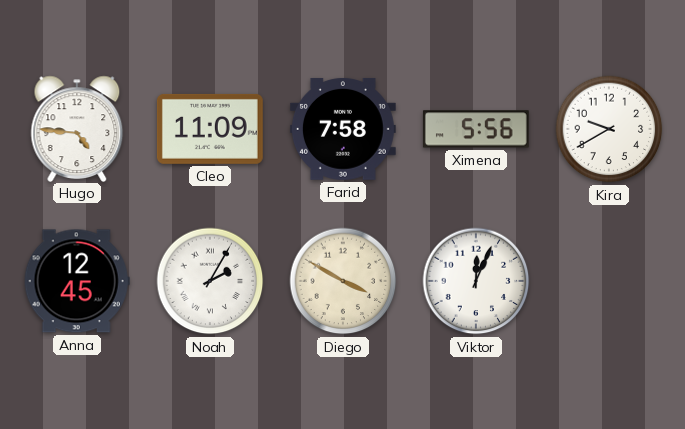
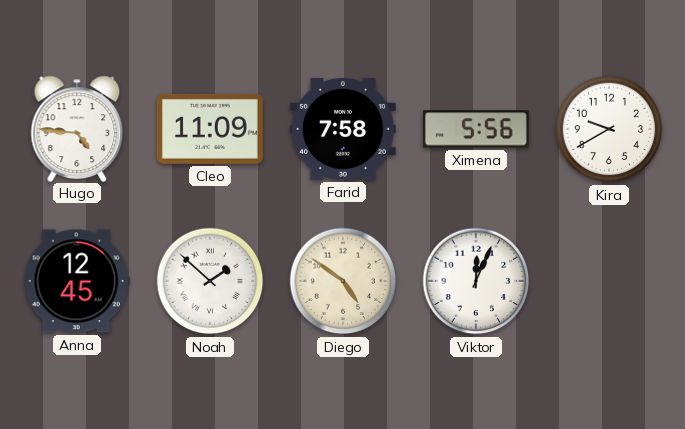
Noah: 2:05 -> 1:52 (210, 281)
Diego: 3:50 -> 4:51 (343, 281)
